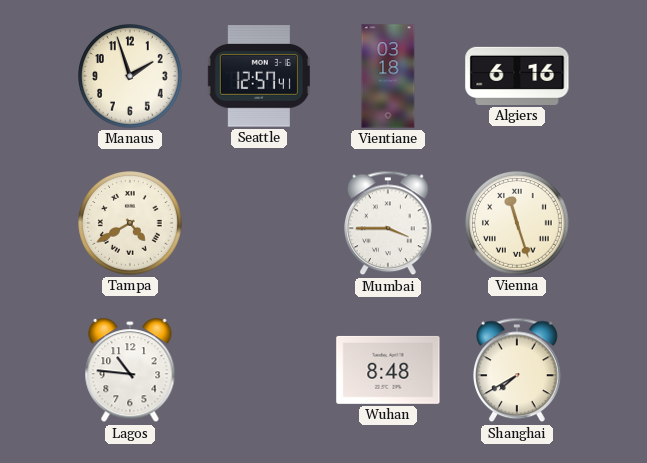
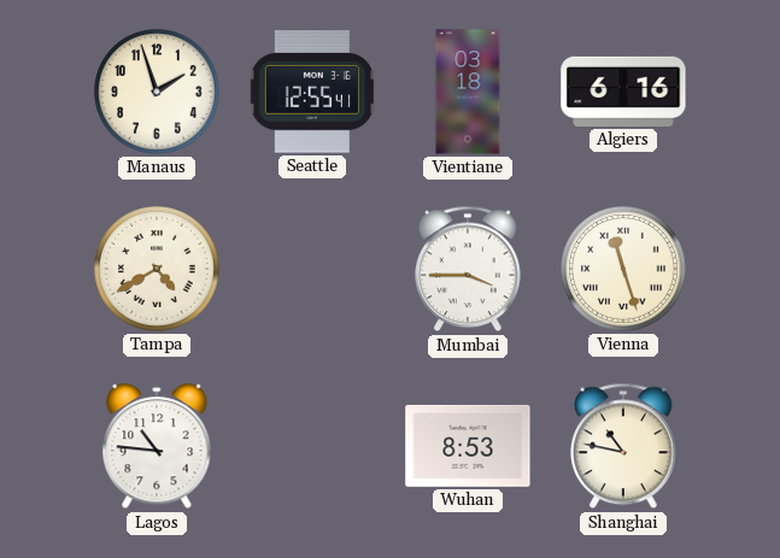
Seattle: 12:57 -> 12:55 (312, 92)
Wuhan: 8:48 -> 8:53 (468, 446)
Shanghai: 7:40 -> 10:47 (624, 446)
